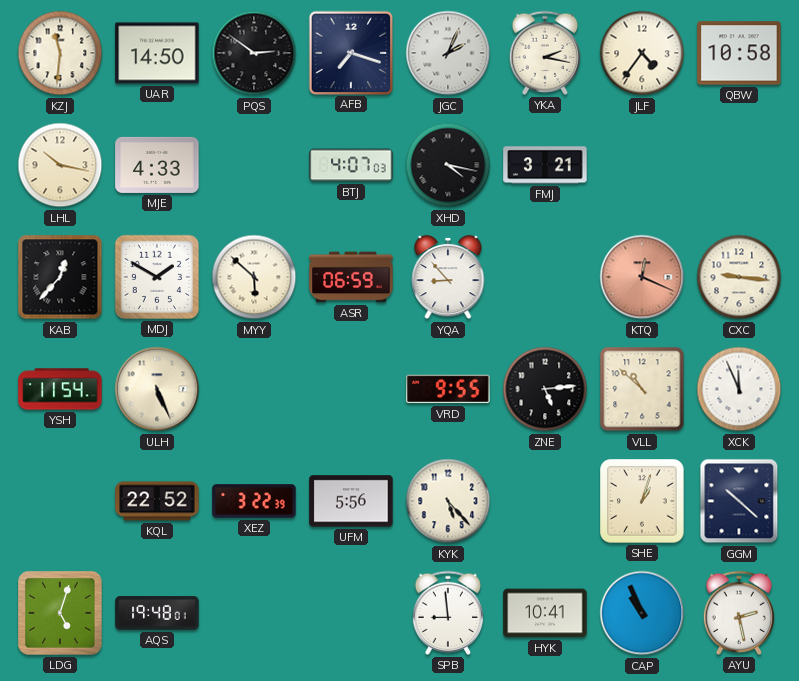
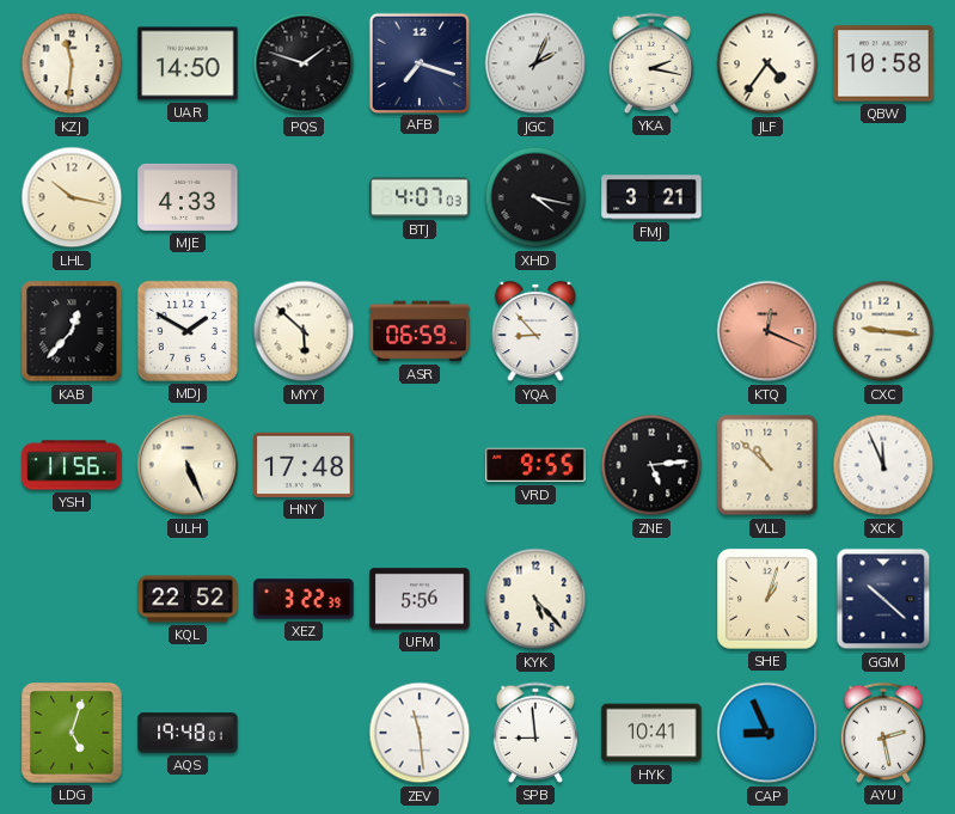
PQS: 2:51 -> 1:48 (304, 63)
YSH: 11:54 -> 11:56 (72, 465)
HNY: none -> 17:48 (304, 465)
ZEV: none -> 11:29 (420, 733)
CAP: 10:56 -> 8:56 (767, 733)
